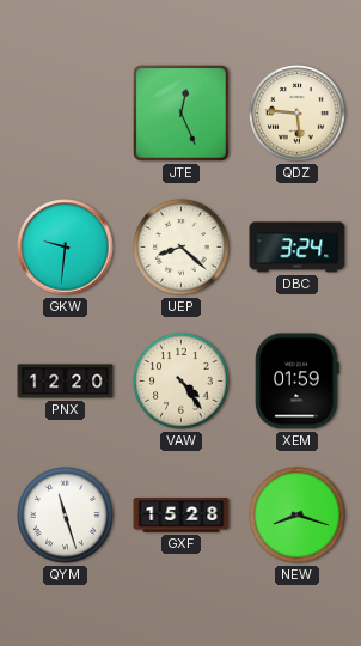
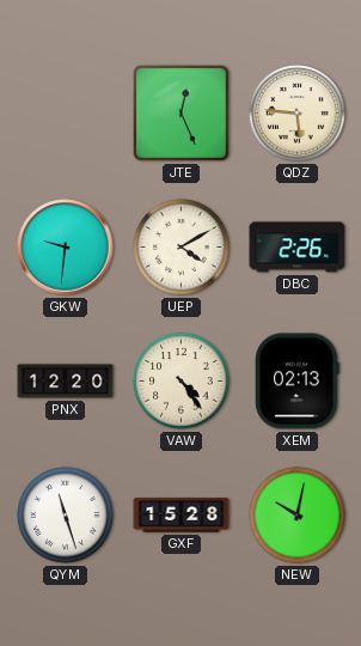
UEP: 8:22 -> 4:10 (182, 248)
DBC: 3:24 -> 2:26 (298, 248)
XEM: 01:59 -> 02:13 (298, 382)
NEW: 8:18 -> 10:02 (298, 516)
